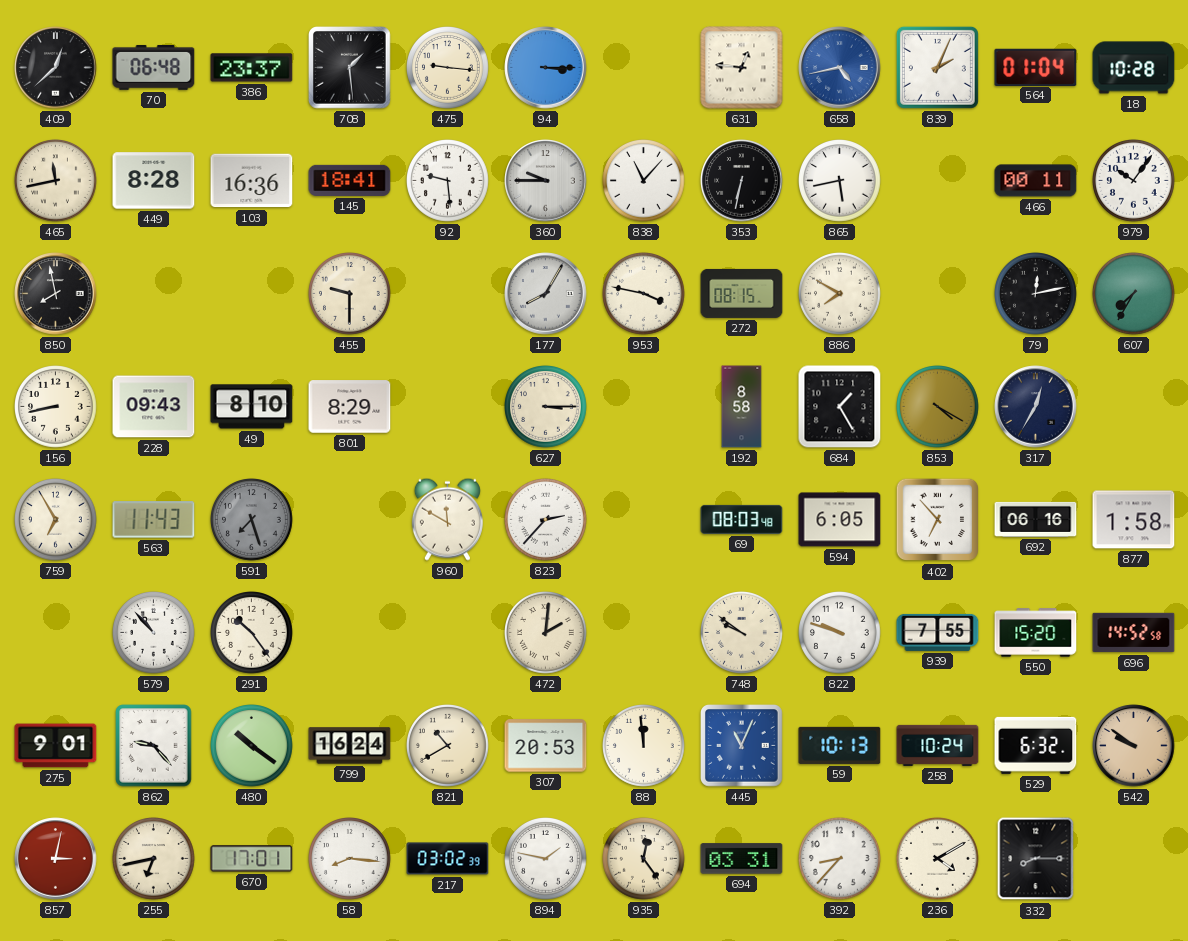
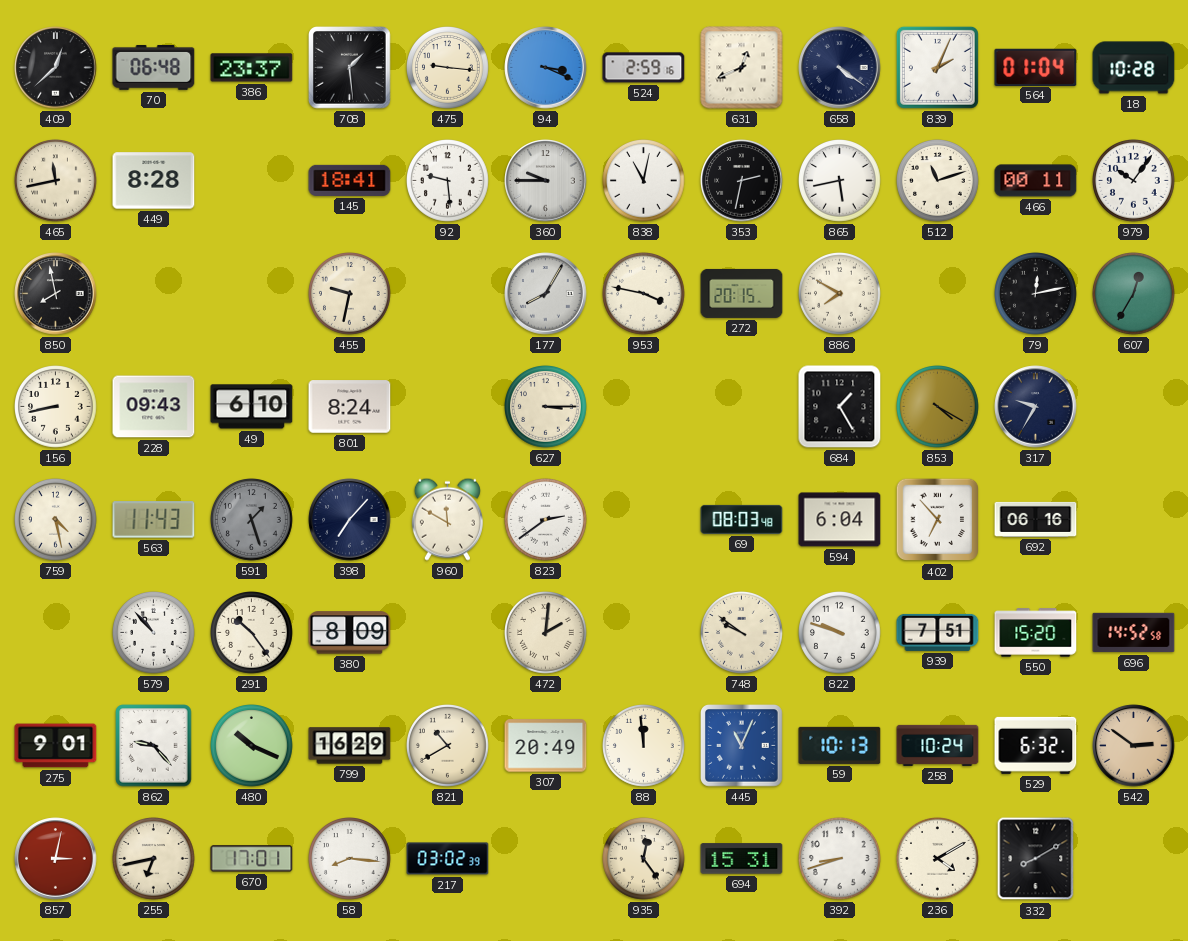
94: 3:15 -> 3:19 (546, 68)
524: none -> 2:59 (644, 68)
631: 12:46 -> 12:41 (742, 68)
658: 4:43 -> 4:21 (840, 68)
658 dial: blue -> navy (840, 68)
103: 16:36 -> none (252, 181)
838: 11:07 -> 11:02 (644, 181)
353: 6:32 -> 2:32 (742, 181)
512: none -> 11:12 (938, 181)
455: 9:30 -> 9:32 (350, 294)
272: 08:15 -> 20:15 (742, 293)
607: 7:35 -> 12:35 (1134, 294)
49: 8:10 -> 6:10 (252, 407)
801: 8:29 -> 8:24 (350, 407)
192: 8:58 -> none (742, 407)
317: 12:35 -> 9:35 (1036, 407)
759: 6:55 -> 4:28 (56, 520)
591: 7:27 -> 1:27 (252, 520)
398: none -> 7:07 (350, 520)
823: 2:37 -> 2:39 (546, 520)
594: 6:05 -> 6:04 (840, 520)
877: 1:58 -> none (1134, 520)
380: none -> 8:09 (350, 633)
939: 7:55 -> 7:51 (938, 632)
480: 10:21 -> 10:19 (252, 746)
799: 16:24 -> 16:29 (350, 746)
307: 20:53 -> 20:49 (546, 746)
542: 9:51 -> 2:51 (1134, 746)
894: 1:47 -> none (546, 859)
694: 03:31 -> 15:31 (742, 859)
392: 8:37 -> 8:42 (840, 859)
332: 8:15 -> 8:10 (1036, 859)
